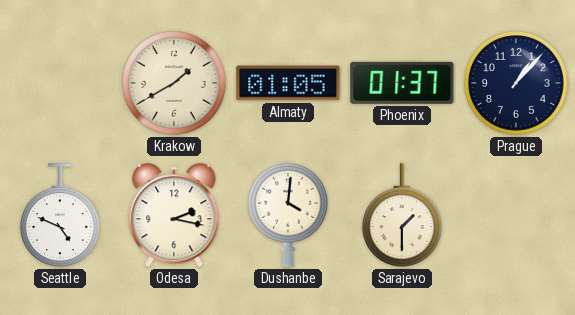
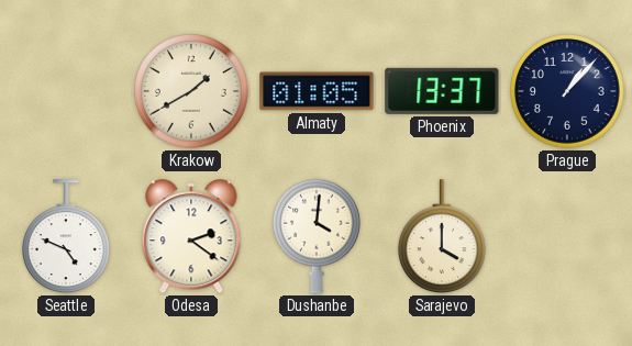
Phoenix: 01:37 -> 13:37 (442, 91)
Odesa: 2:17 -> 2:21 (191, 237)
Sarajevo: 1:30 -> 4:00 (443, 236)
